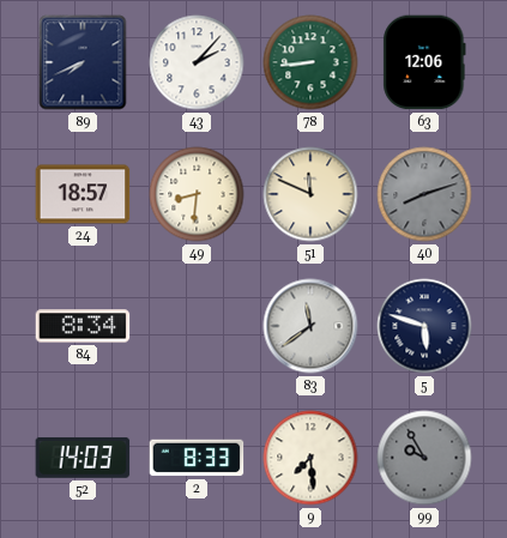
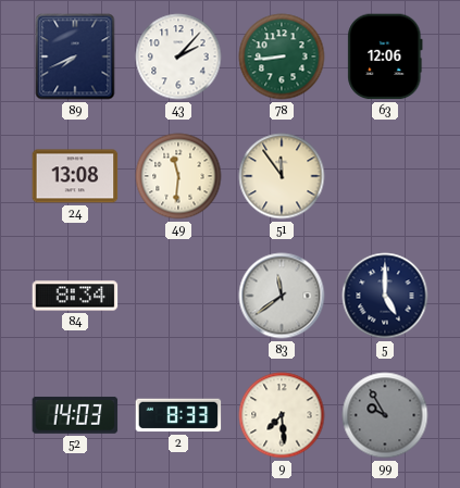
24: 18:57 -> 13:08 (75, 176)
49: 8:31 -> 11:31 (178, 176)
51: 11:49 -> 11:54 (282, 176)
40: 8:12 -> none (424, 194)
5: 5:48 -> 5:00 (385, 296)
